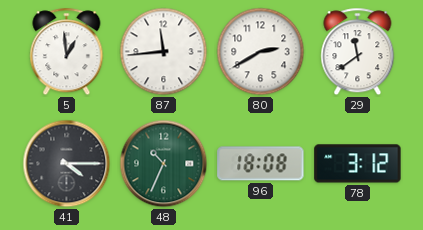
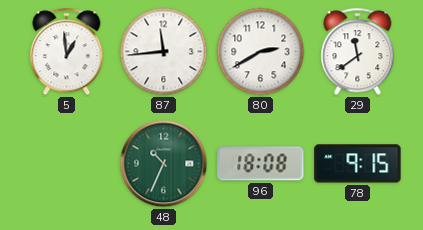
41: 4:15 -> none (67, 164)
78: 3:12 -> 9:15 (358, 164)
